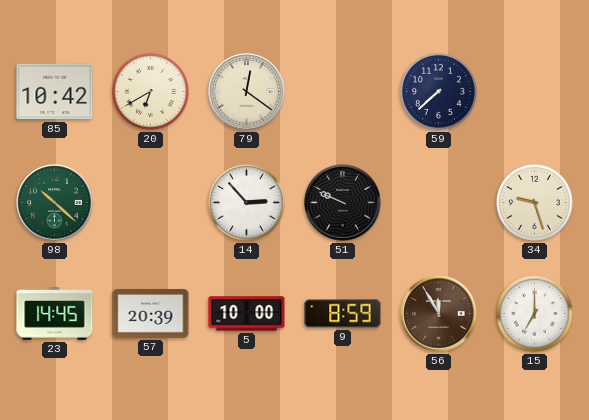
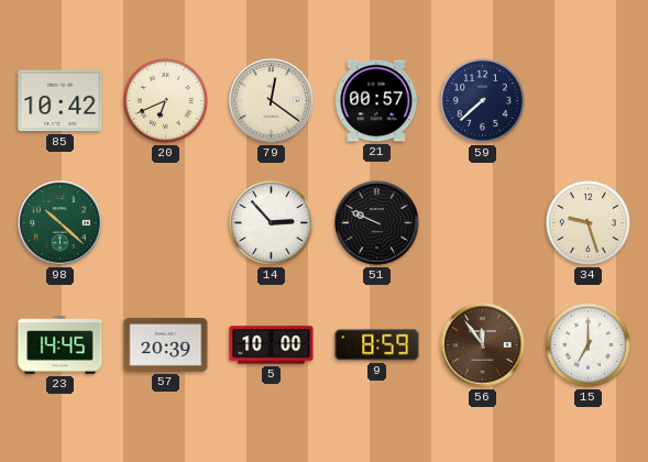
20: 6:40 -> 6:41 (166, 101)
21: none -> 00:57 (377, 101)
56: 11:55 -> 11:54 (483, 345)
